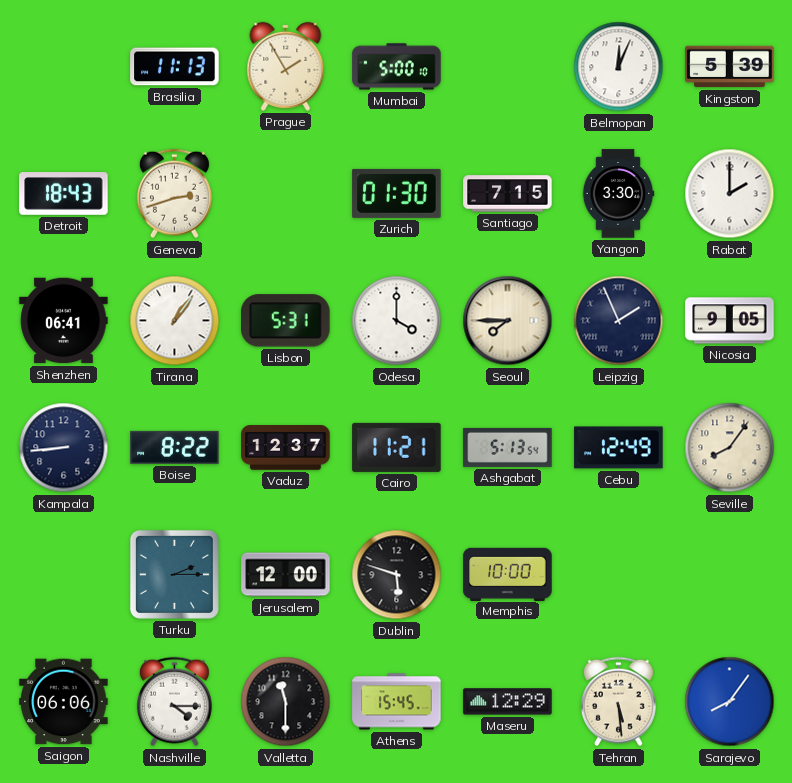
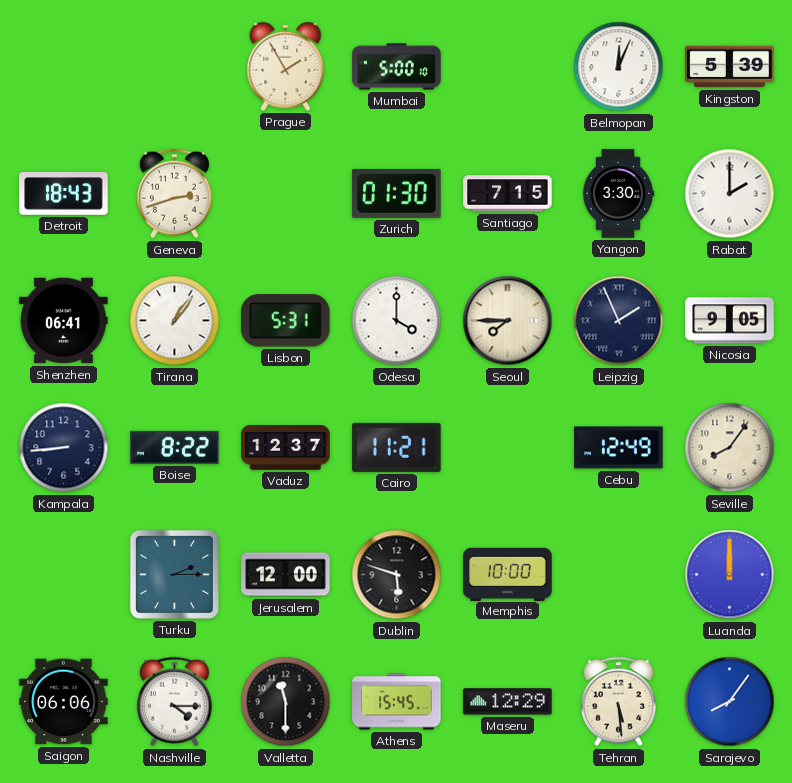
Brasilia: 11:13 -> none (175, 67)
Ashgabat: 5:13 -> none (508, 447)
Luanda: none -> 12:00 (730, 575)
